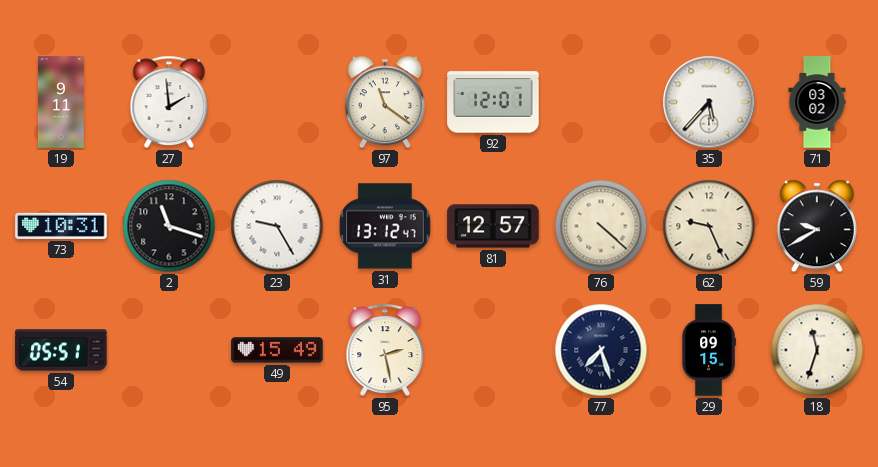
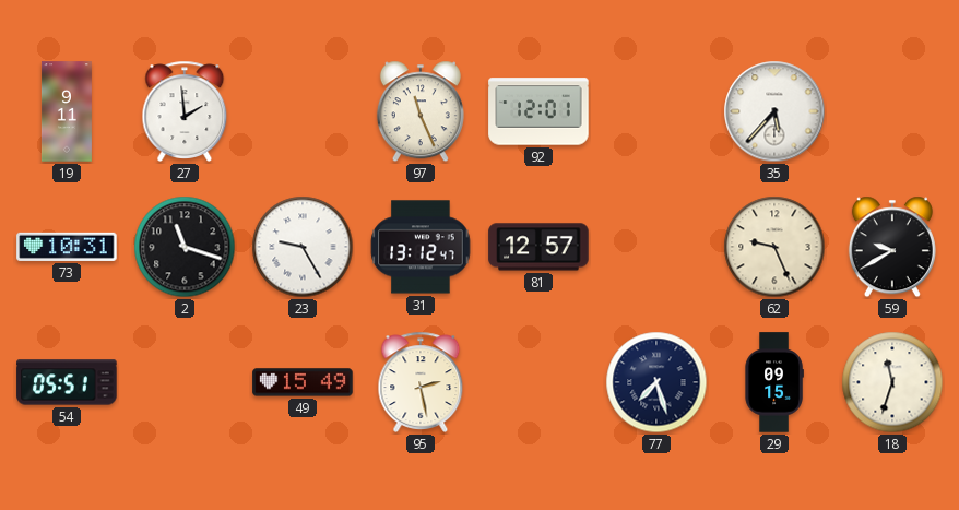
97: 11:21 -> 11:26 (421, 111)
71: 03:02 -> none (817, 102)
76: 4:22 -> none (601, 226)
